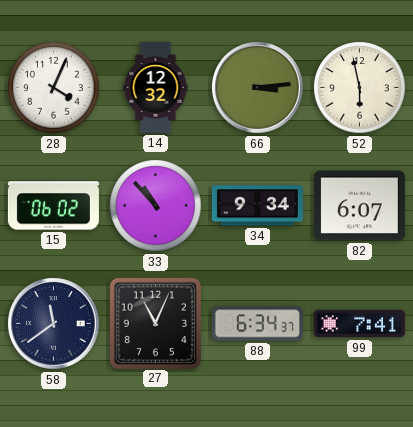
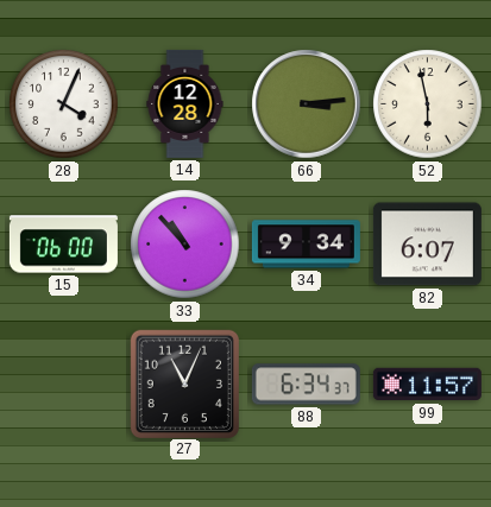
14: 12:32 -> 12:28 (185, 103)
15: 06:02 -> 06:00 (63, 245)
58: 11:39 -> none (54, 324)
99: 7:41 -> 11:57 (427, 385)
